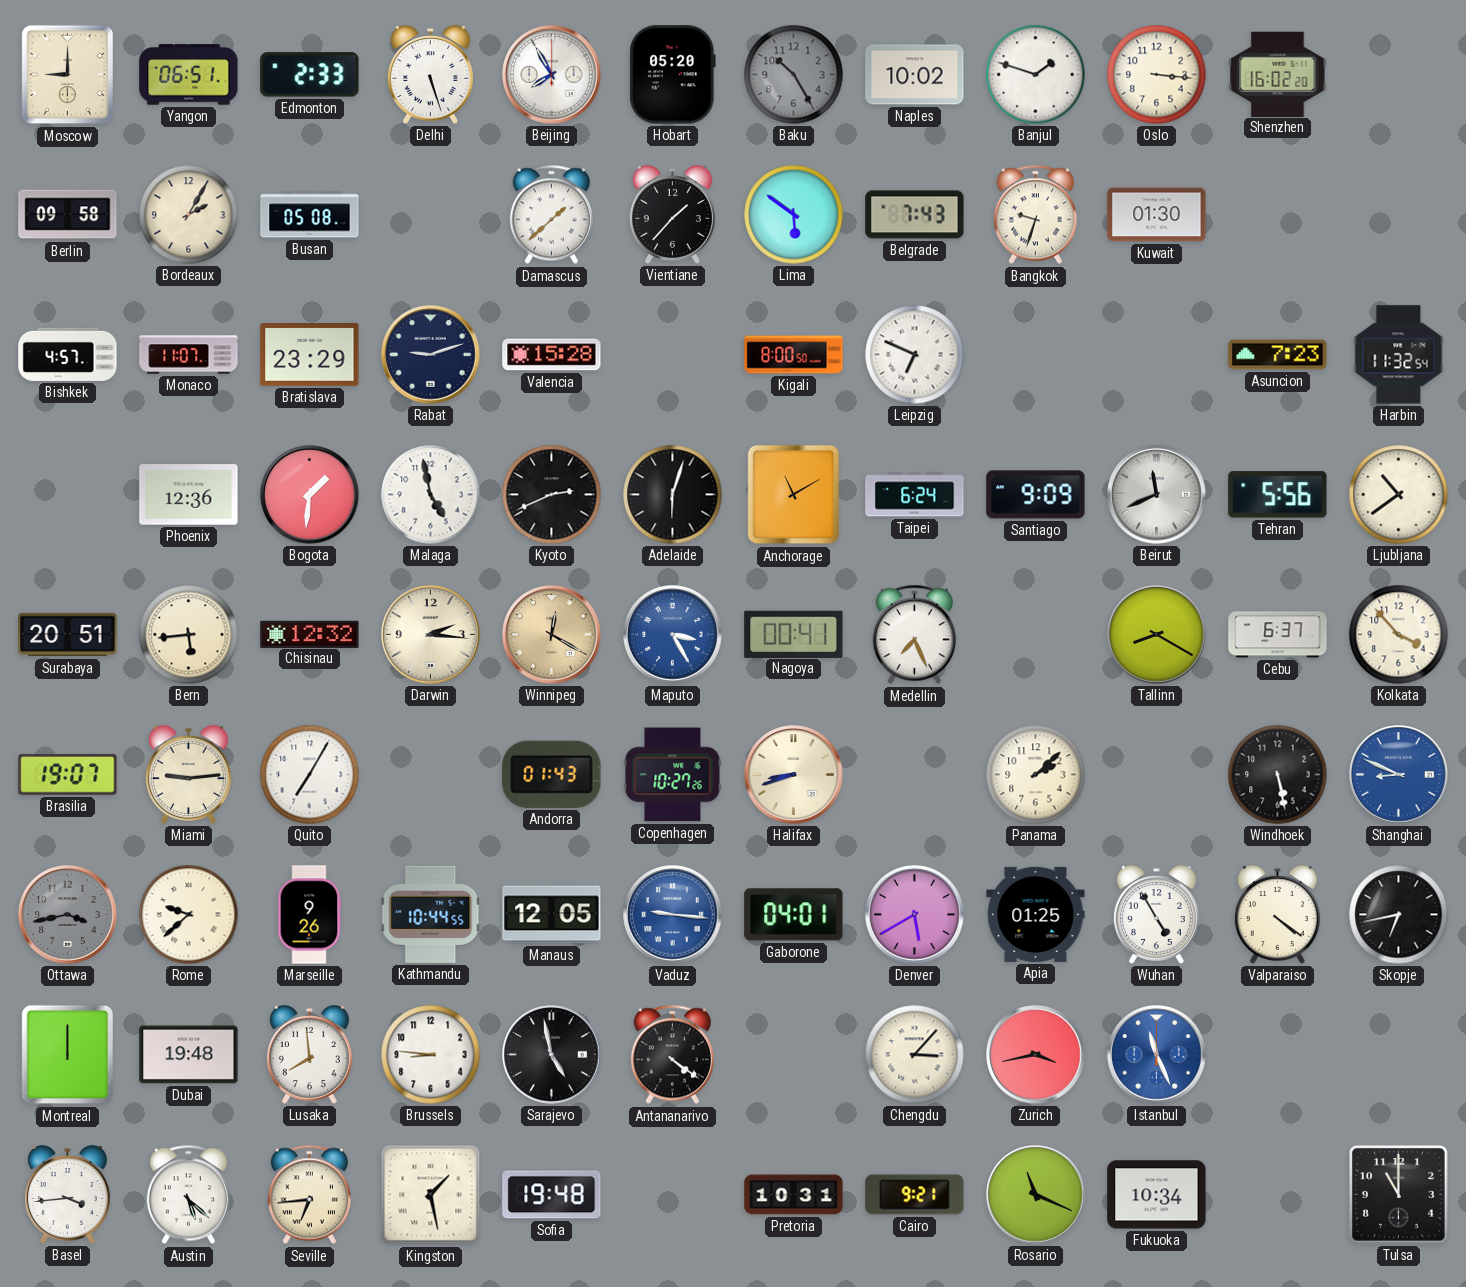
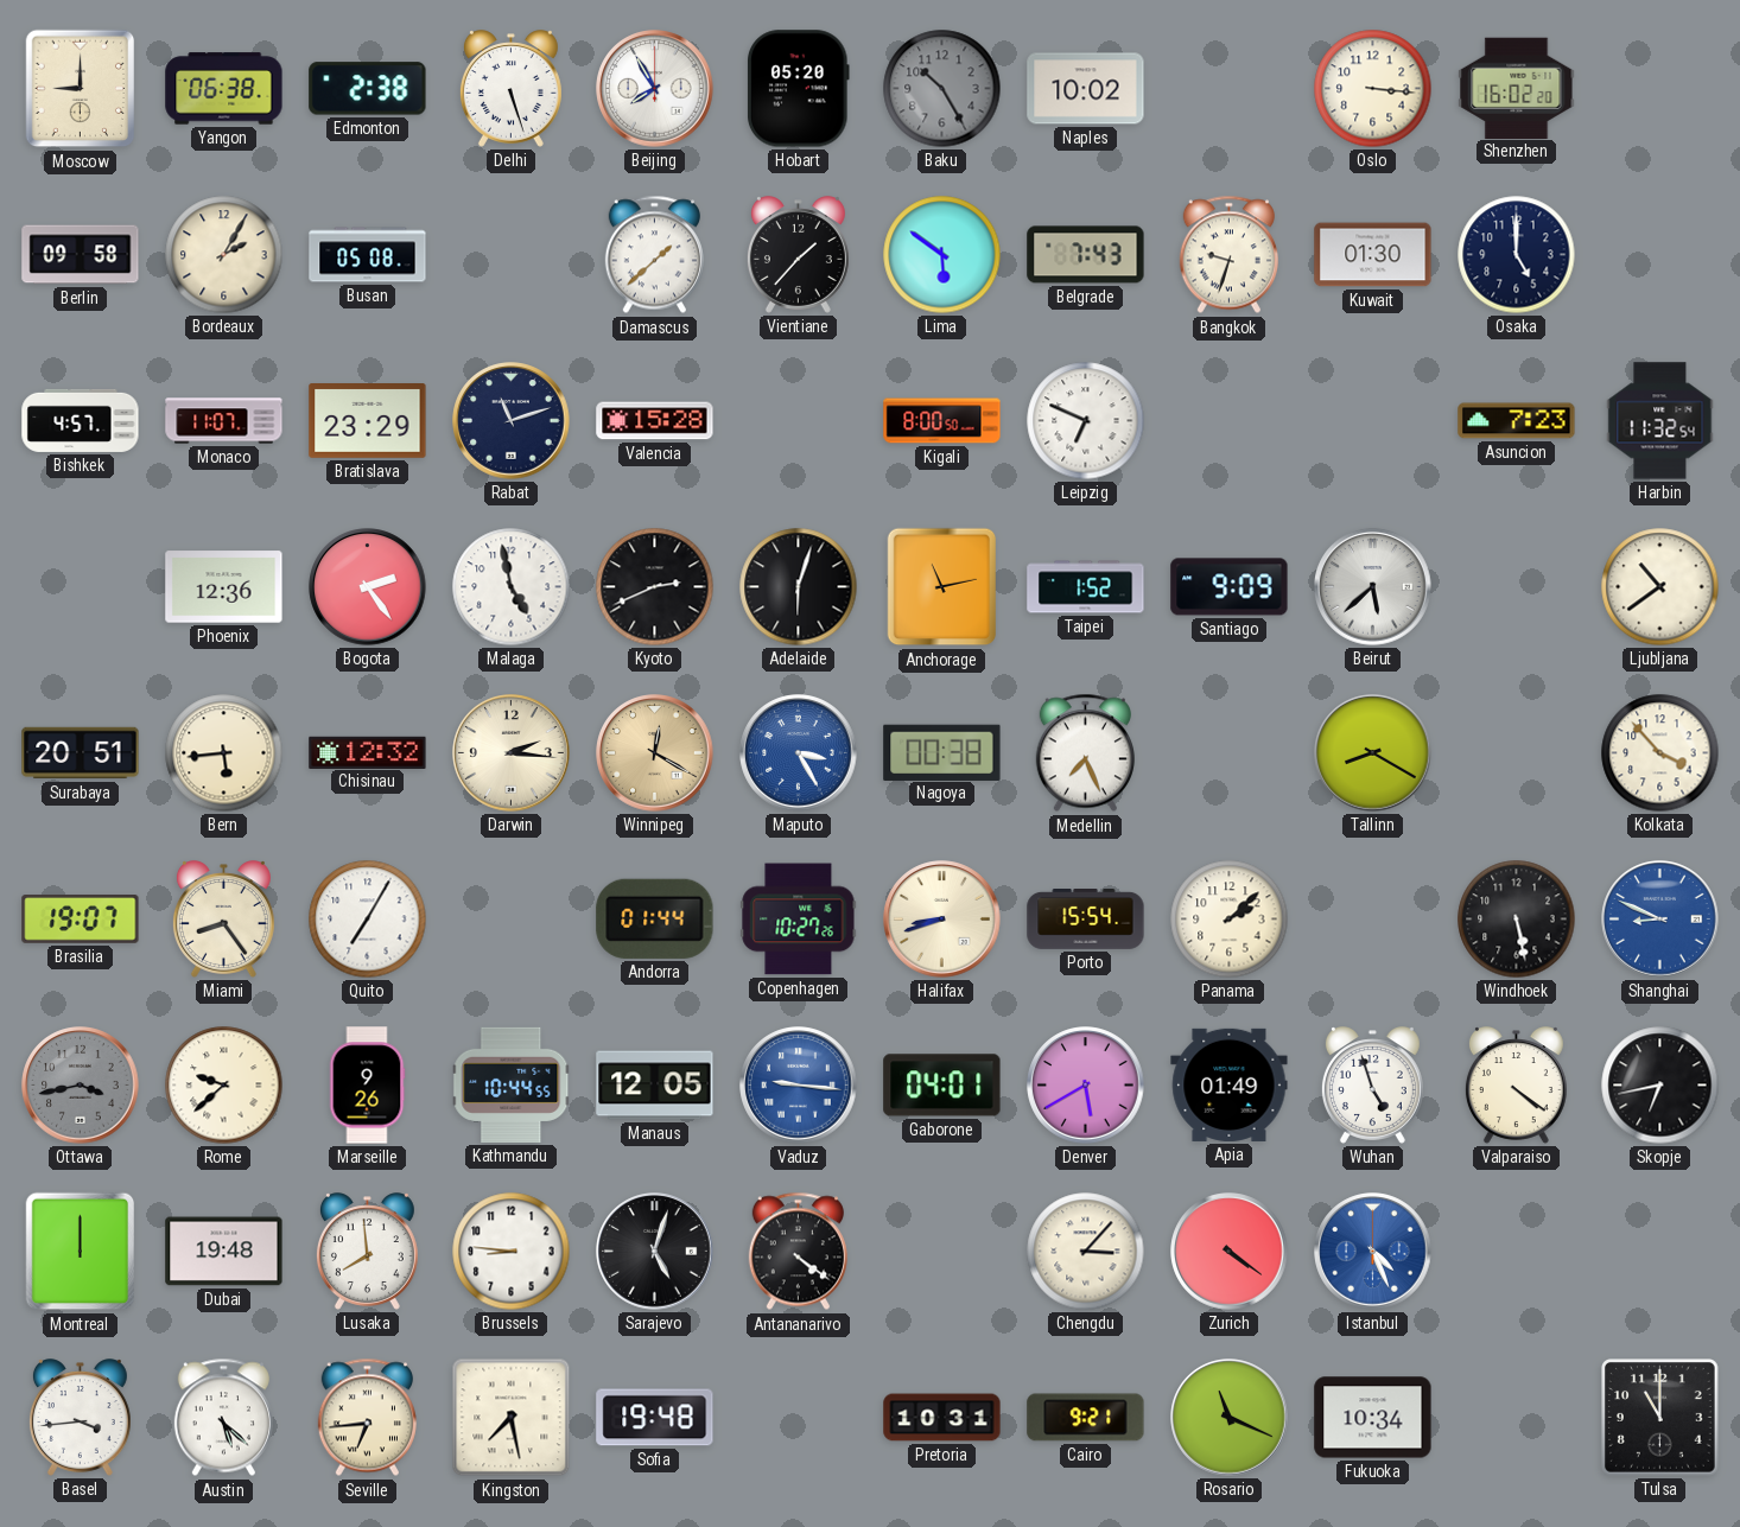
Yangon: 06:51 -> 06:38 (224, 89)
Edmonton: 2:33 -> 2:38 (368, 89)
Banjul: 1:48 -> none (1036, 75)
Osaka: none -> 5:00 (1517, 255)
Rabat: 9:12 -> 11:12 (512, 421)
Bogota: 1:31 -> 2:24 (368, 587)
Anchorage: 11:10 -> 11:13 (942, 587)
Taipei: 6:24 -> 1:52 (1086, 587)
Beirut: 11:41 -> 5:38 (1373, 587)
Tehran: 5:56 -> none (1278, 495)
Nagoya: 00:41 -> 00:38 (942, 752)
Cebu: 6:37 -> none (1278, 635)
Miami: 9:14 -> 8:24 (223, 920)
Andorra: 01:43 -> 01:44 (655, 918)
Porto: none -> 15:54 (1086, 920)
Apia: 01:25 -> 01:49 (1230, 1084)
Wuhan: 4:55 -> 4:57 (1372, 1086)
Sarajevo: 4:58 -> 5:03 (655, 1252)
Zurich: 3:43 -> 4:21 (1230, 1252)
Istanbul: 11:26 -> 4:26 (1373, 1252)
Kingston: 1:28 -> 7:28 (512, 1418)
